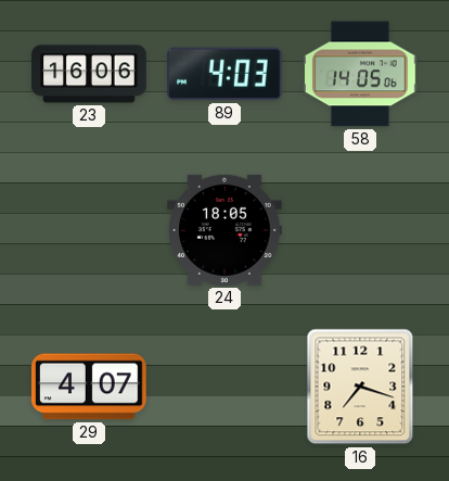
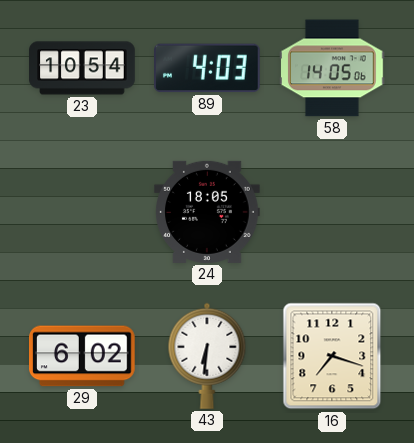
23: 16:06 -> 10:54 (82, 68)
29: 4:07 -> 6:02 (83, 356)
43: none -> 6:31 (207, 356)
